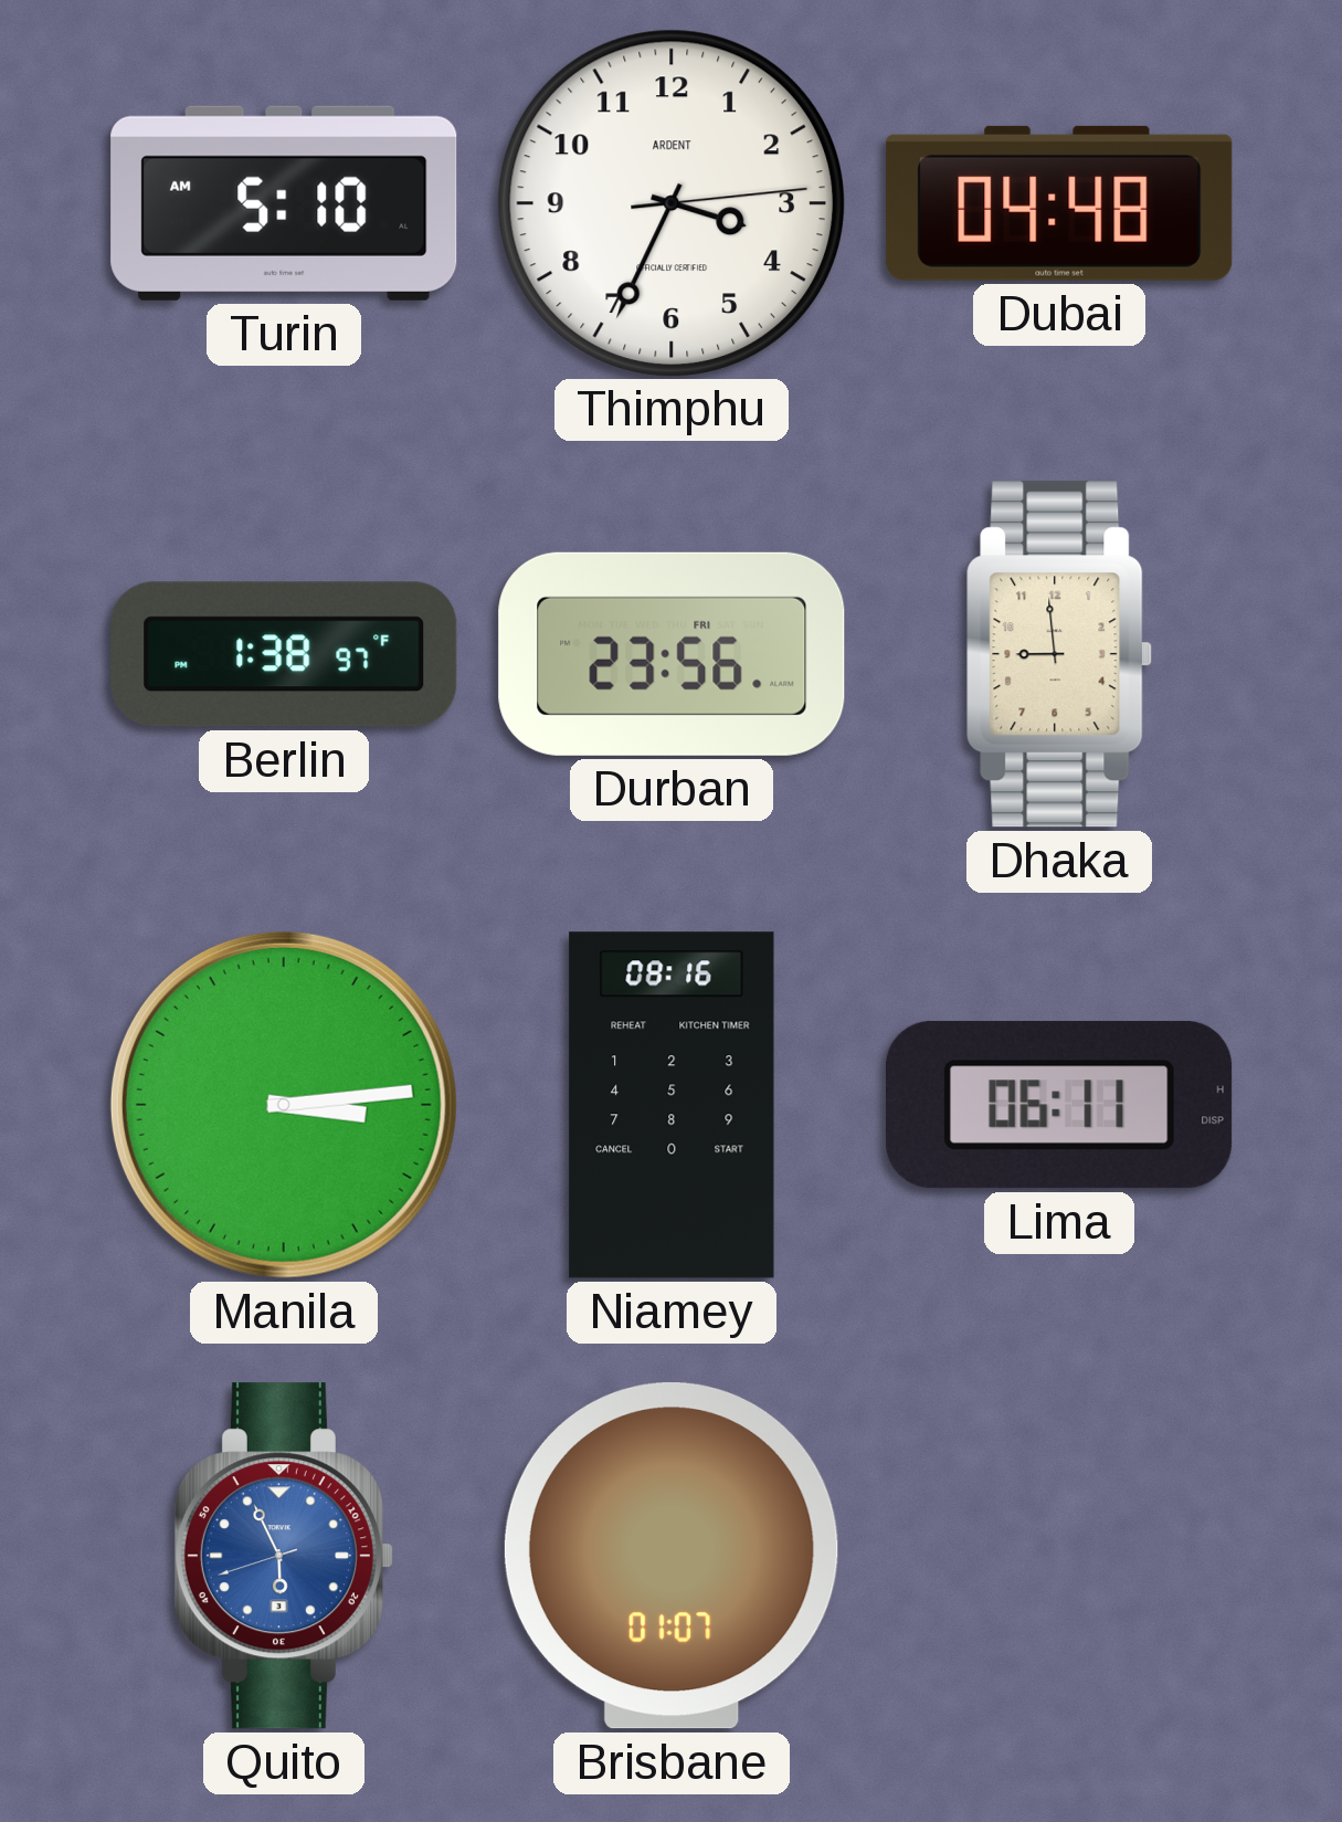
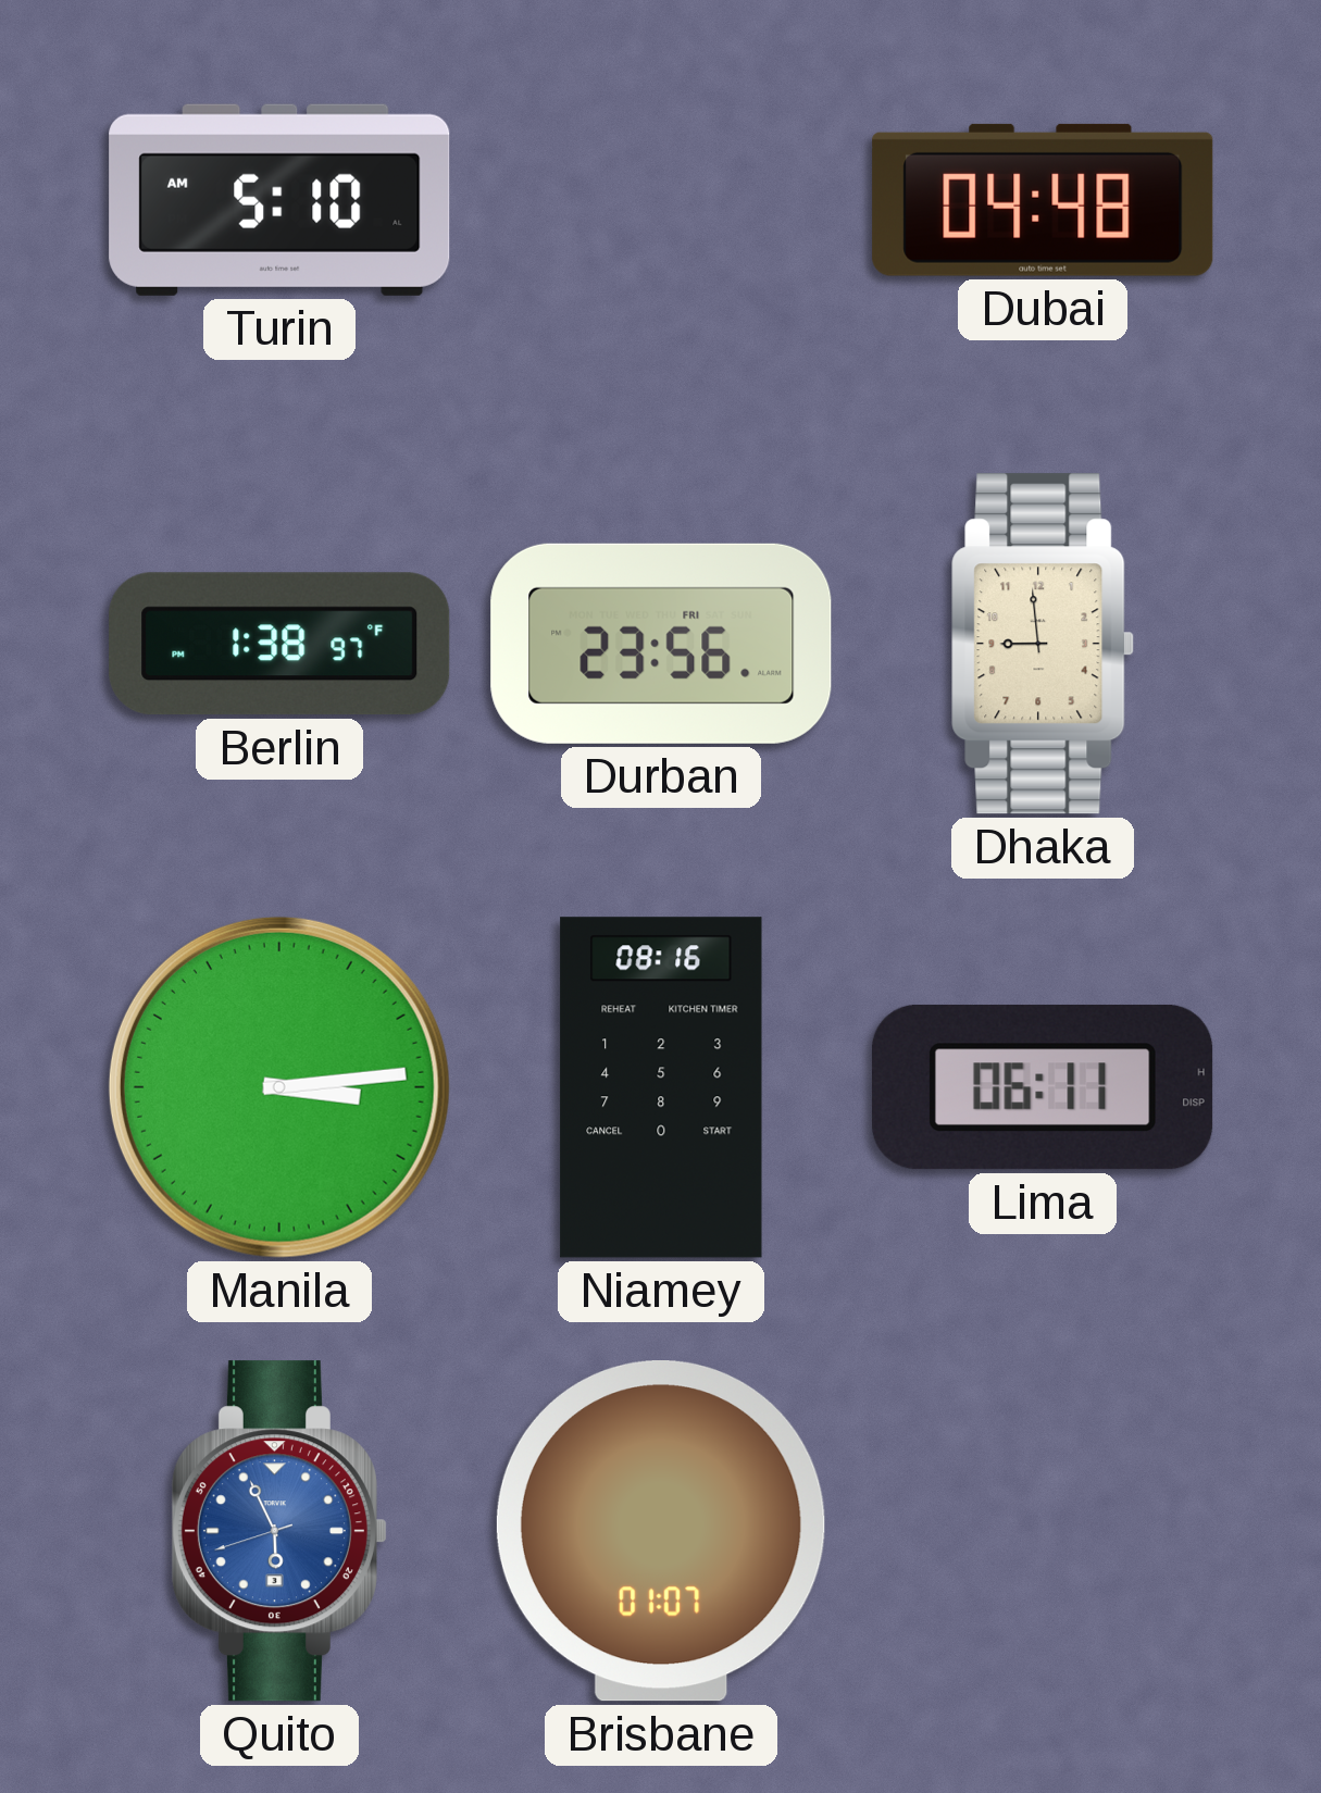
Thimphu: 3:34 -> none (670, 202)
